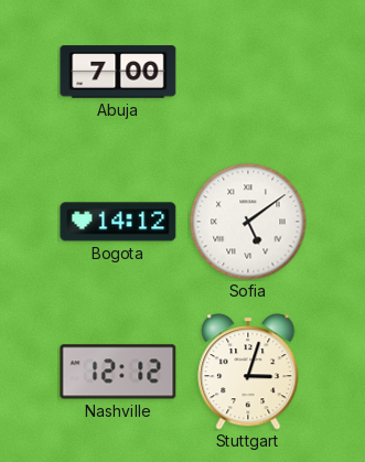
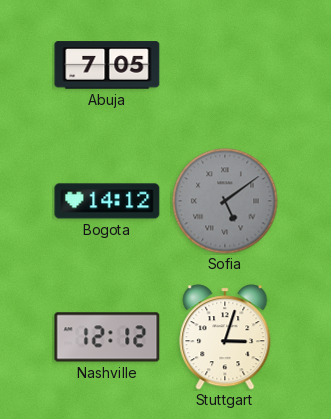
Abuja: 7:00 -> 7:05 (107, 65)
Sofia dial: white -> grey (225, 201)
